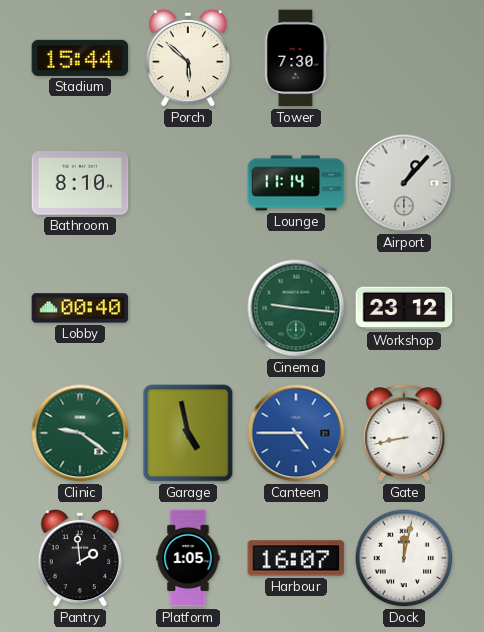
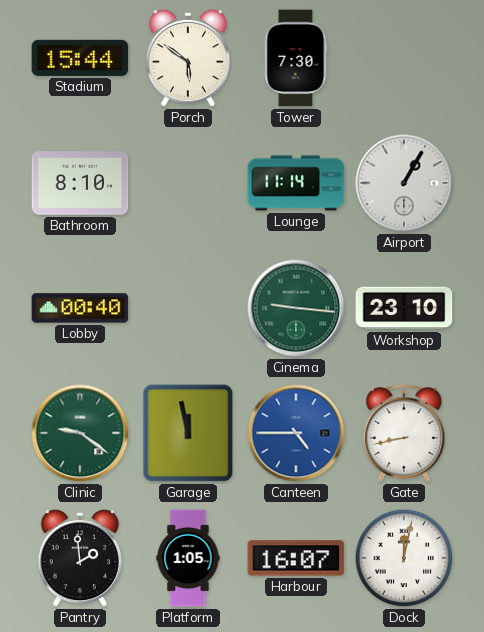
Porch: 5:52 -> 5:51 (187, 58)
Airport: 1:07 -> 1:05 (404, 183)
Workshop: 23:12 -> 23:10 (404, 308)
Garage: 4:58 -> 11:58 (188, 433)
